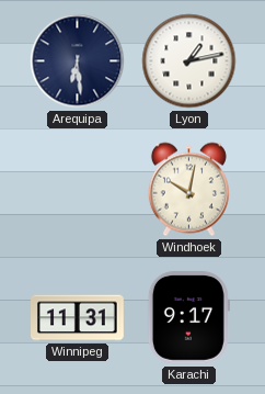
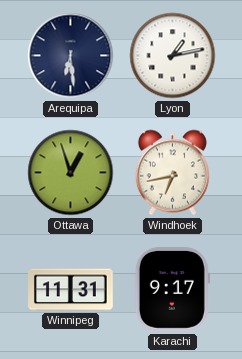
Ottawa: none -> 12:57 (71, 173)
Windhoek: 10:02 -> 6:43 (172, 173)
